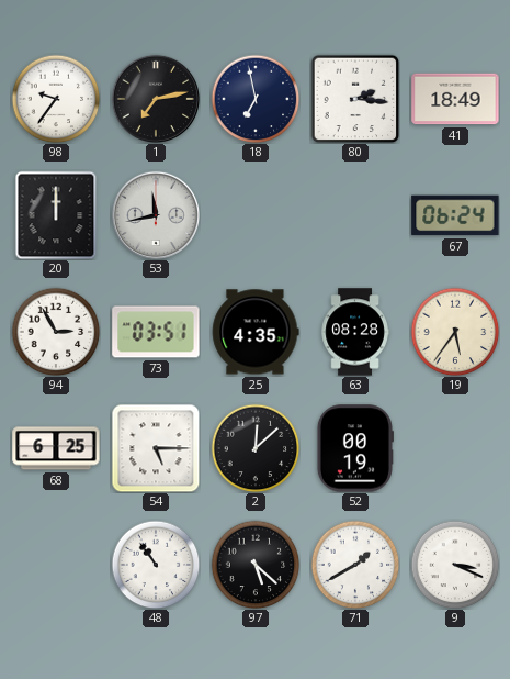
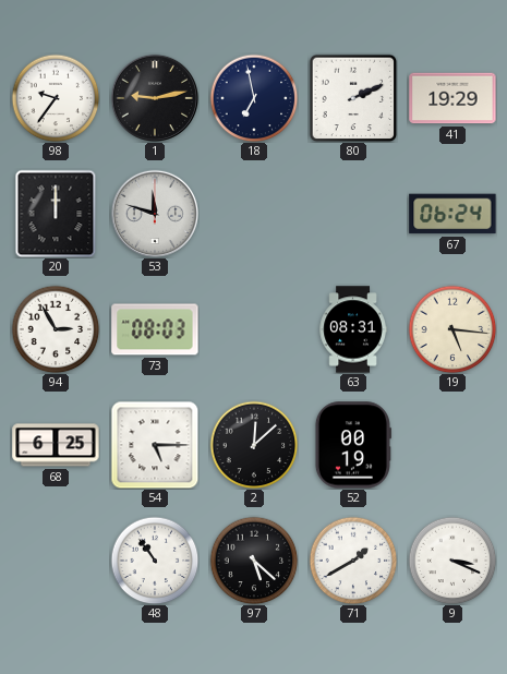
1: 7:13 -> 9:13 (154, 97)
80: 2:16 -> 2:11 (353, 98)
41: 18:49 -> 19:29 (452, 98)
53: 11:43 -> 11:48 (154, 213)
73: 03:51 -> 08:03 (155, 329)
25: 4:35 -> none (256, 332)
63: 08:28 -> 08:31 (353, 329)
19: 5:36 -> 5:16 (452, 329)
